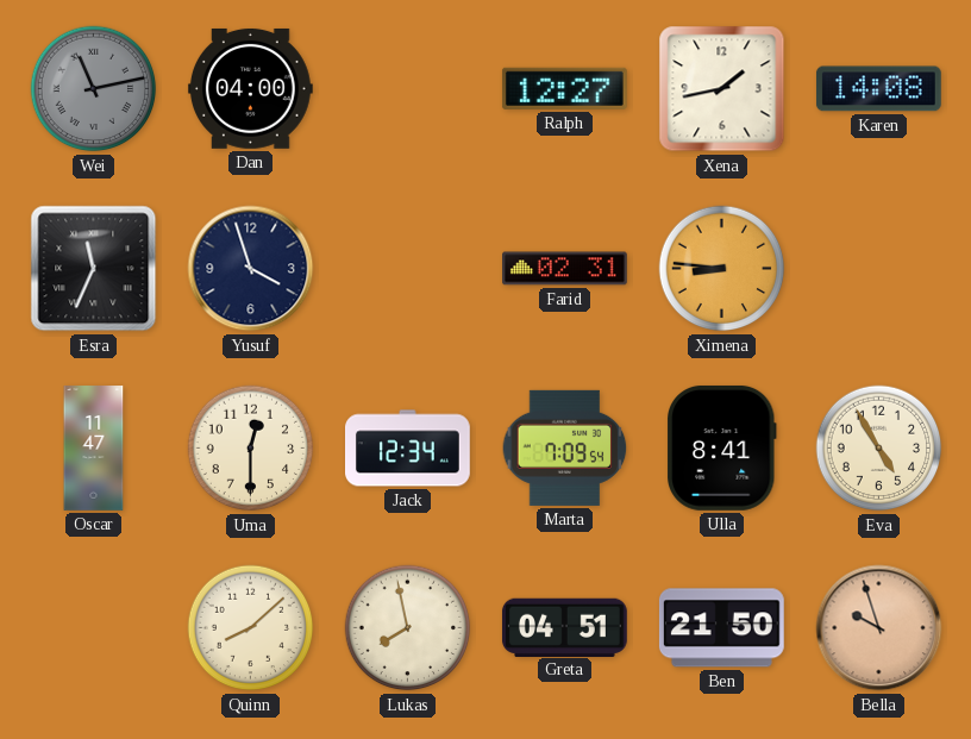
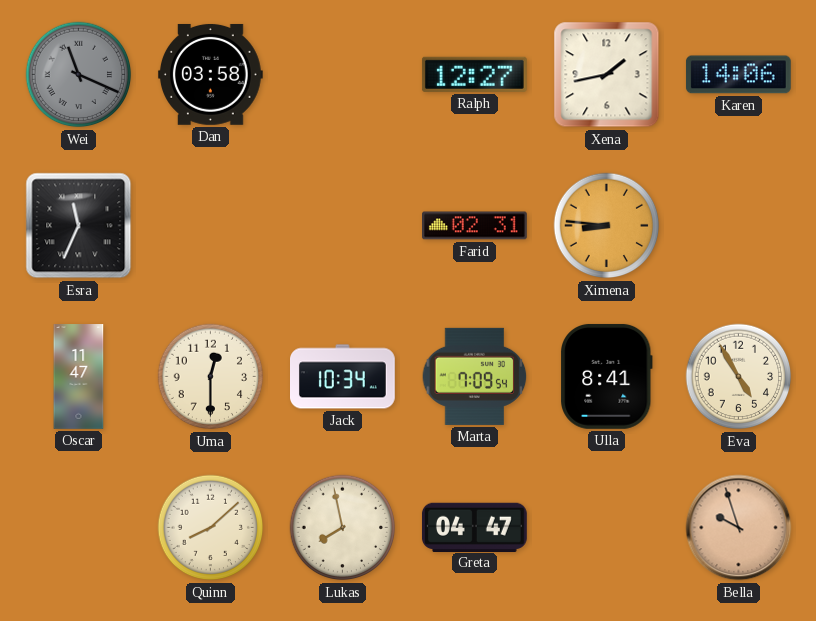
Wei: 11:13 -> 11:19 (79, 75)
Dan: 04:00 -> 03:58 (210, 74)
Karen: 14:08 -> 14:06 (738, 75)
Yusuf: 3:57 -> none (251, 269)
Jack: 12:34 -> 10:34 (343, 377)
Greta: 04:51 -> 04:47 (474, 527)
Ben: 21:50 -> none (721, 628)
